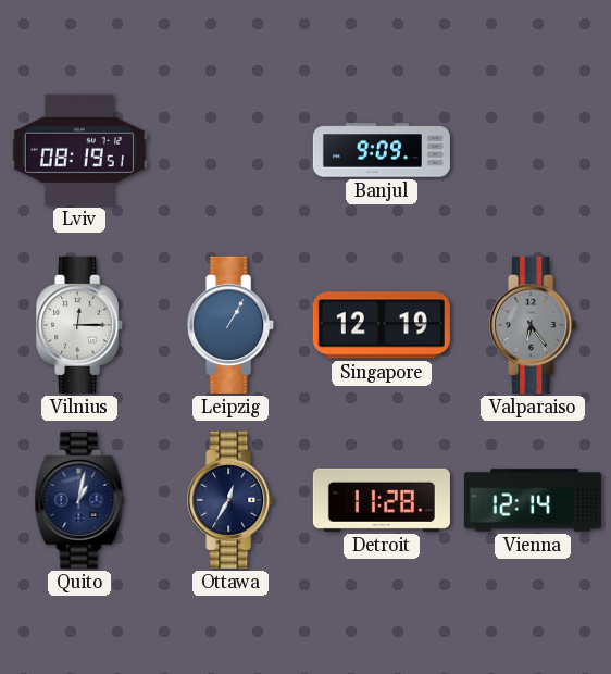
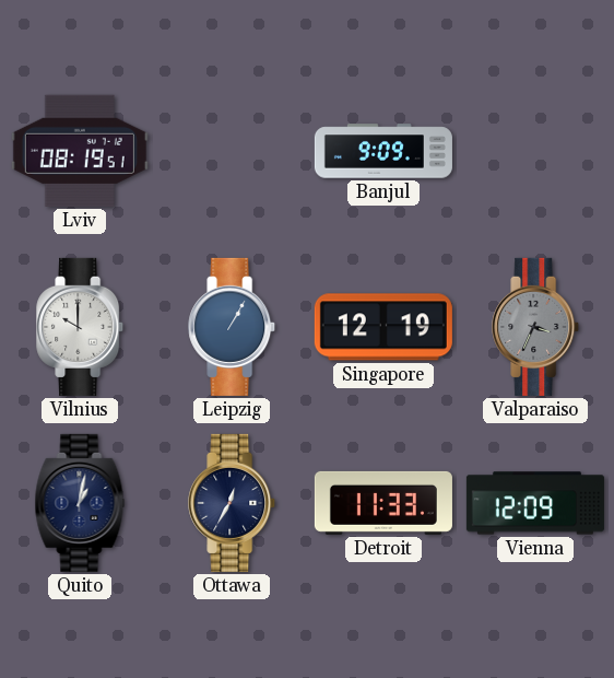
Vilnius: 12:15 -> 10:00 (81, 327)
Valparaiso: 6:24 -> 3:34 (536, 327)
Detroit: 11:28 -> 11:33 (383, 503)
Vienna: 12:14 -> 12:09 (535, 503)
